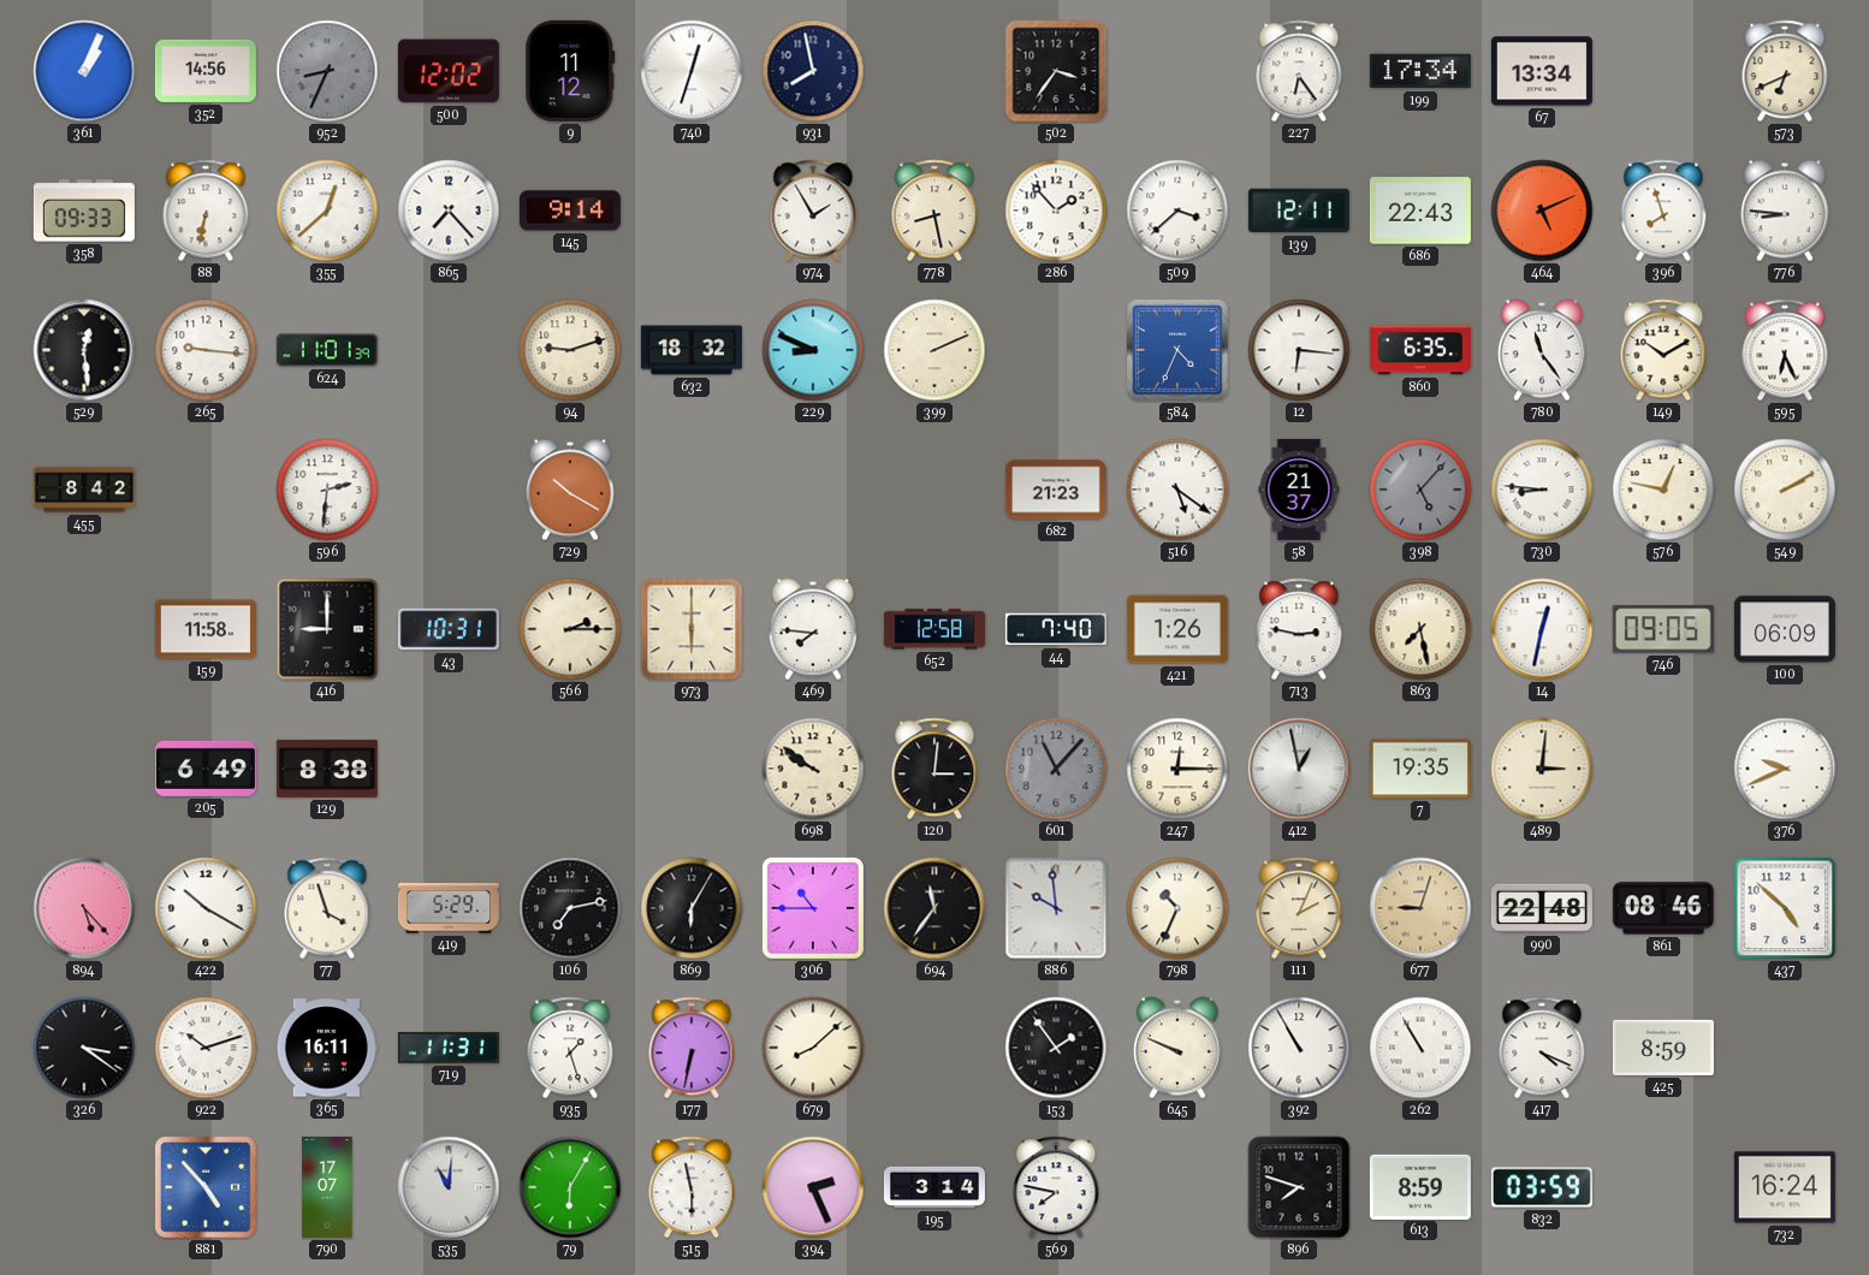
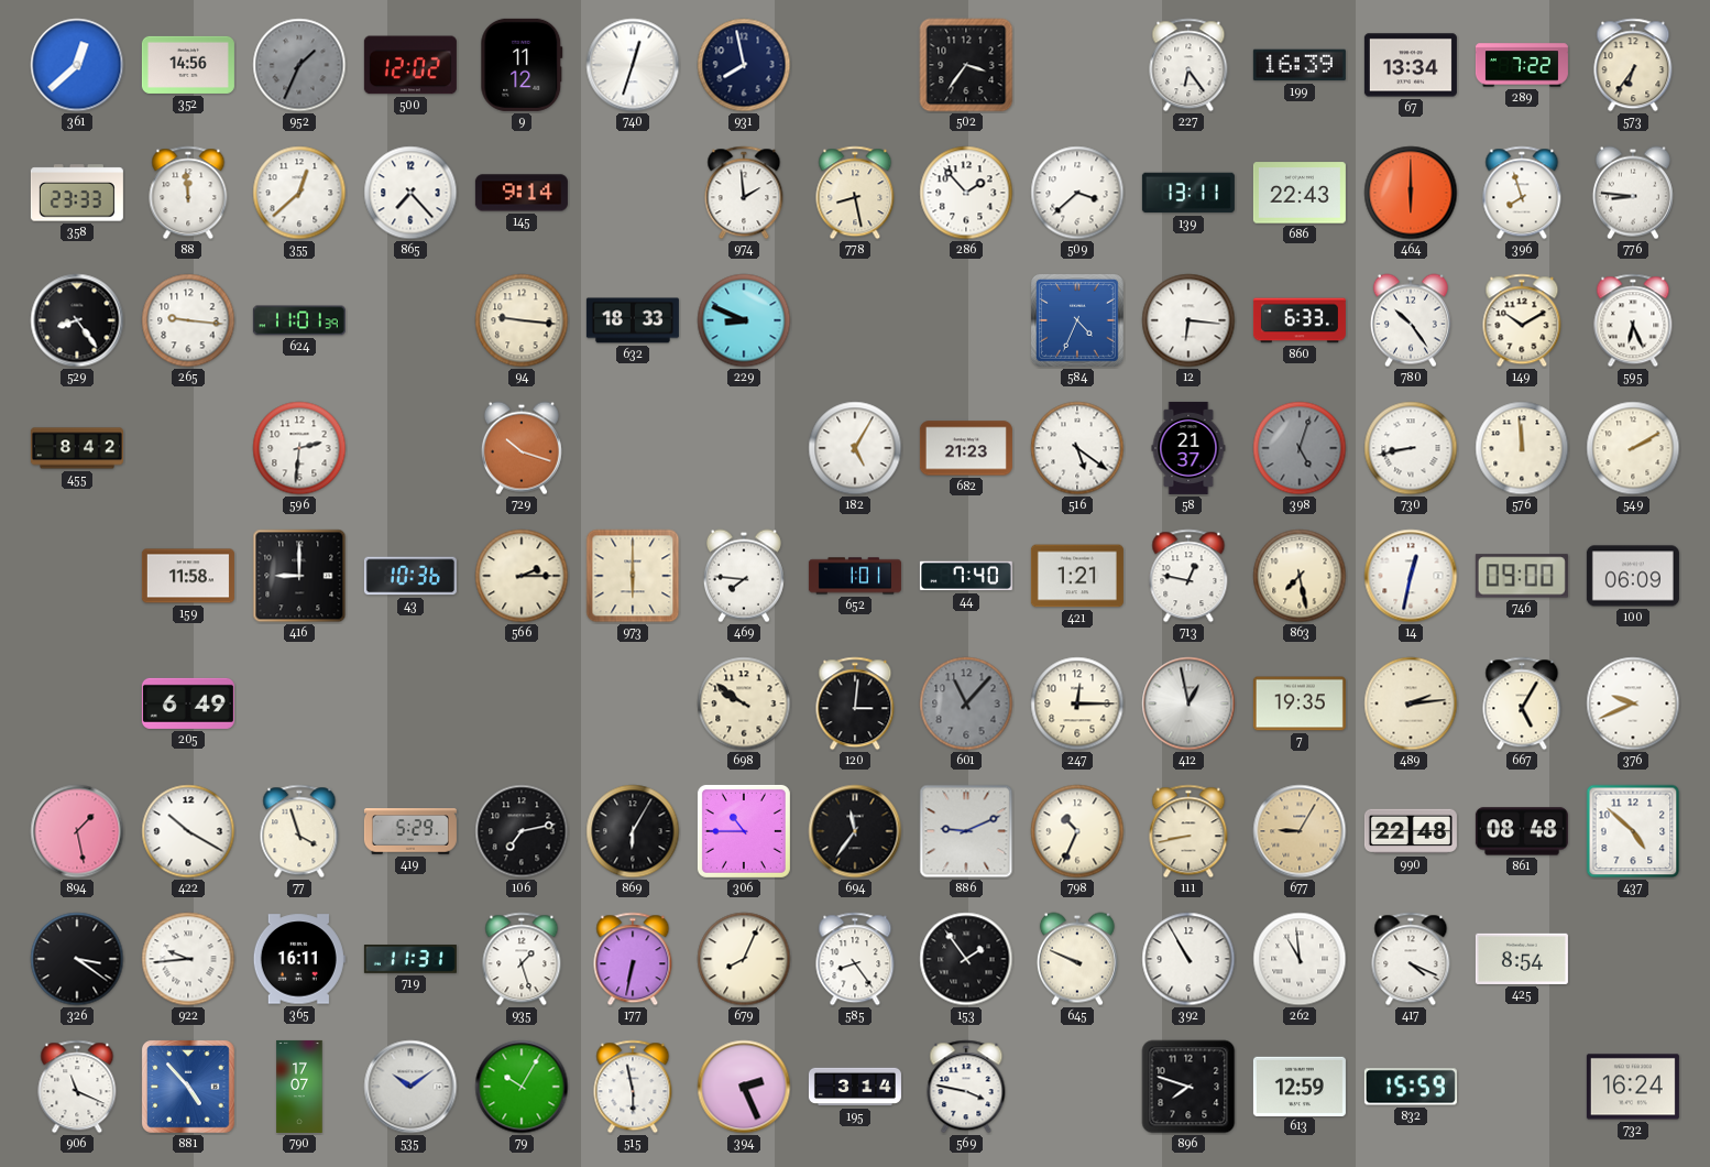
361: 1:04 -> 12:38 (77, 65)
952: 8:34 -> 1:34 (299, 65)
199: 17:34 -> 16:39 (1300, 65)
289: none -> 7:22 (1522, 65)
573: 6:41 -> 6:36 (1633, 65)
358: 09:33 -> 23:33 (77, 193)
88: 6:32 -> 11:59 (188, 193)
974: 1:55 -> 1:59 (744, 193)
139: 12:11 -> 13:11 (1188, 193)
464: 5:11 -> 6:00 (1411, 193)
529: 12:29 -> 8:24 (77, 320)
94: 9:12 -> 9:16 (522, 320)
632: 18:32 -> 18:33 (633, 320)
399: 2:11 -> none (934, 350)
860: 6:35 -> 6:33 (1300, 320)
780: 11:24 -> 10:24 (1411, 320)
729: 10:20 -> 10:18 (522, 448)
182: none -> 5:05 (855, 448)
398: 5:07 -> 5:03 (1300, 448)
730: 8:46 -> 8:43 (1411, 448)
576: 12:47 -> 11:59 (1522, 448)
43: 10:31 -> 10:36 (410, 576)
652: 12:58 -> 1:01 (855, 576)
421: 1:26 -> 1:21 (1077, 576)
713: 2:47 -> 12:47 (1188, 576)
746: 09:05 -> 09:00 (1522, 576)
129: 8:38 -> none (327, 769)
489: 3:01 -> 2:14 (1411, 704)
667: none -> 5:05 (1522, 704)
894: 5:23 -> 1:28 (77, 831)
886: 9:59 -> 9:11 (966, 831)
111: 2:04 -> 8:43 (1188, 831)
677: 9:03 -> 9:05 (1300, 831)
861: 08:46 -> 08:48 (1522, 831)
922: 10:12 -> 9:44 (188, 959)
679: 8:08 -> 8:04 (744, 959)
585: none -> 8:24 (855, 959)
262: 10:55 -> 10:59 (1300, 959)
425: 8:59 -> 8:54 (1522, 959)
906: none -> 11:19 (77, 1087)
535: 11:01 -> 10:09 (410, 1087)
79: 6:05 -> 10:05 (522, 1087)
569: 7:47 -> 3:47 (966, 1087)
613: 8:59 -> 12:59 (1300, 1086)
832: 03:59 -> 15:59 (1411, 1087)
